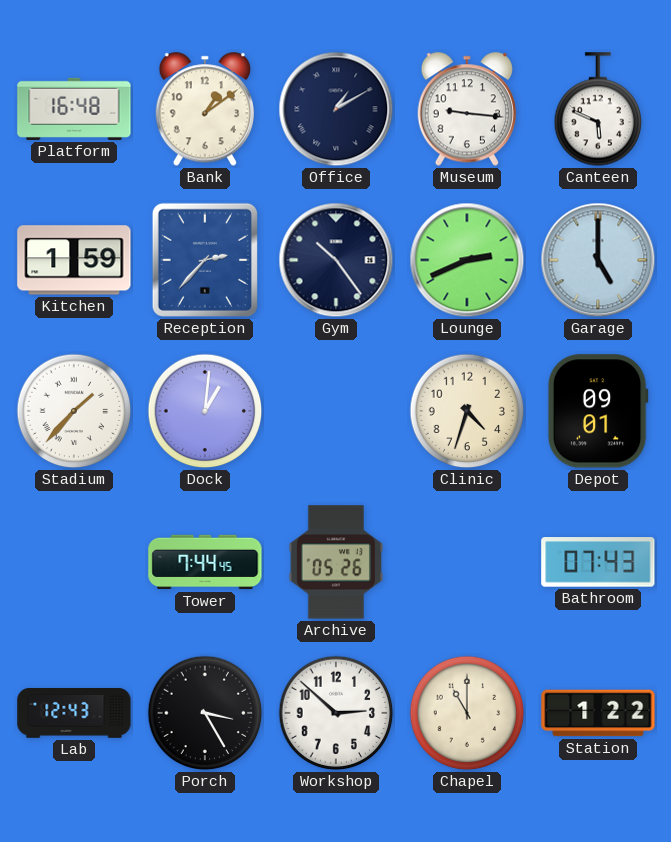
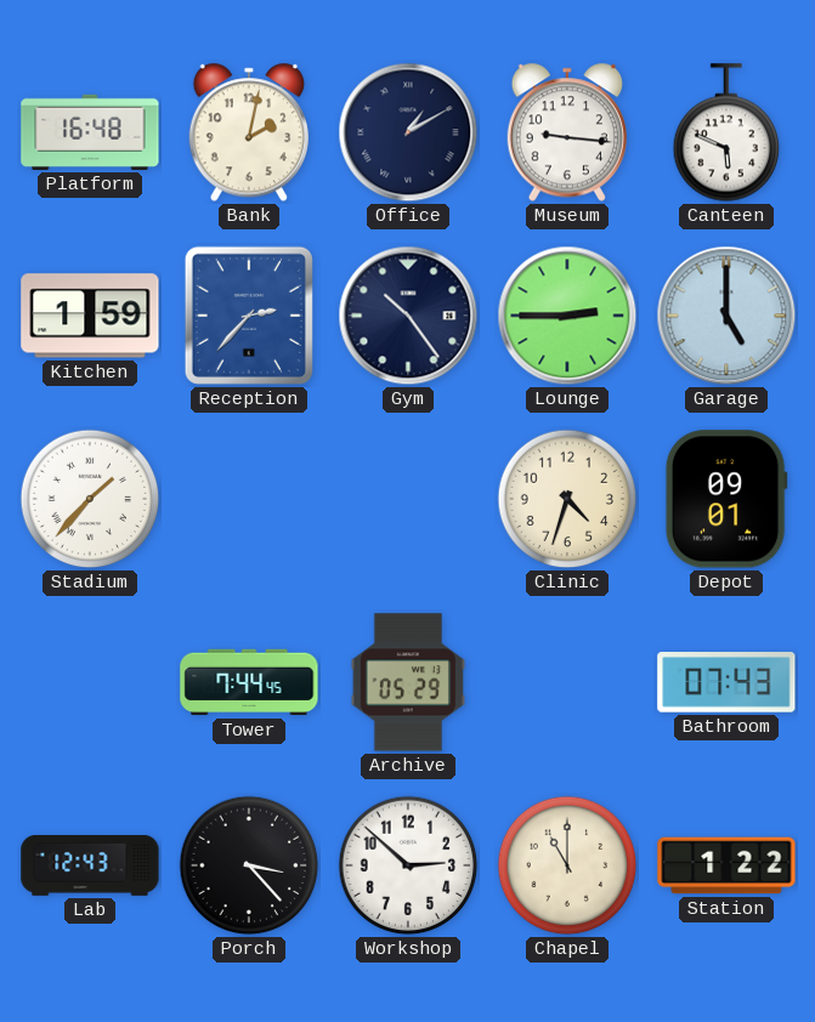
Bank: 1:09 -> 2:02 (249, 132)
Lounge: 2:41 -> 2:45 (567, 316)
Dock: 1:01 -> none (205, 411)
Archive: 05:26 -> 05:29 (407, 682)
Porch: 3:25 -> 3:23 (249, 865)
